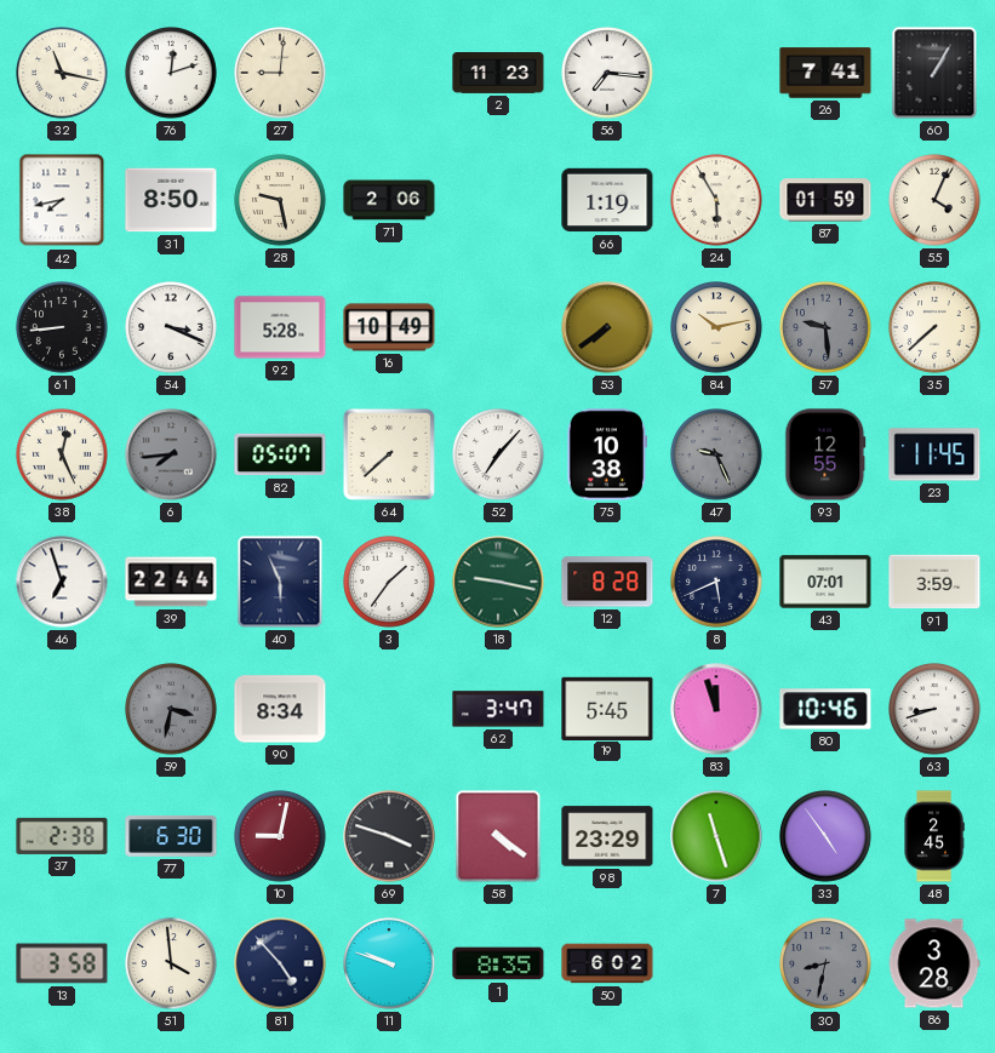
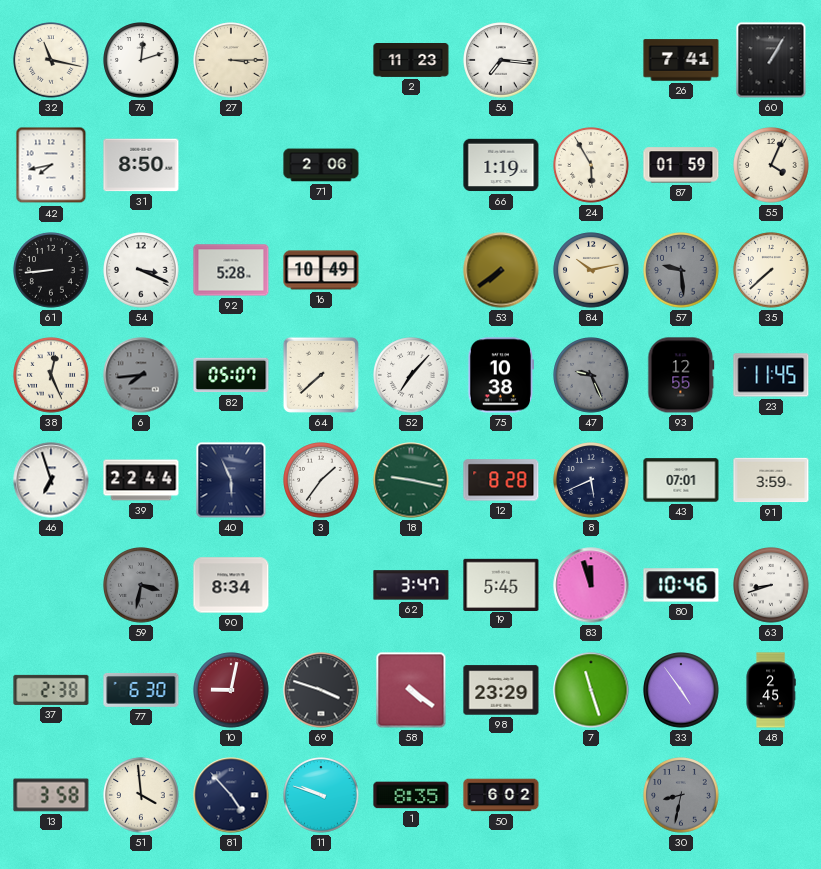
27: 9:01 -> 3:15 (231, 60)
28: 9:28 -> none (280, 200)
86: 3:28 -> none (934, 963)
